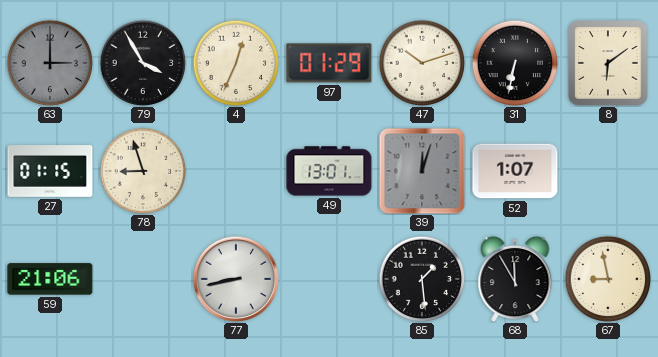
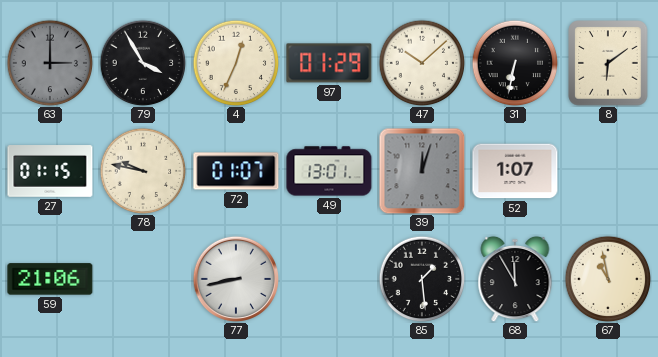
47: 10:12 -> 10:08 (422, 63)
78: 8:57 -> 9:47 (143, 171)
72: none -> 01:07 (236, 171)
67: 8:58 -> 10:58 (608, 279)
